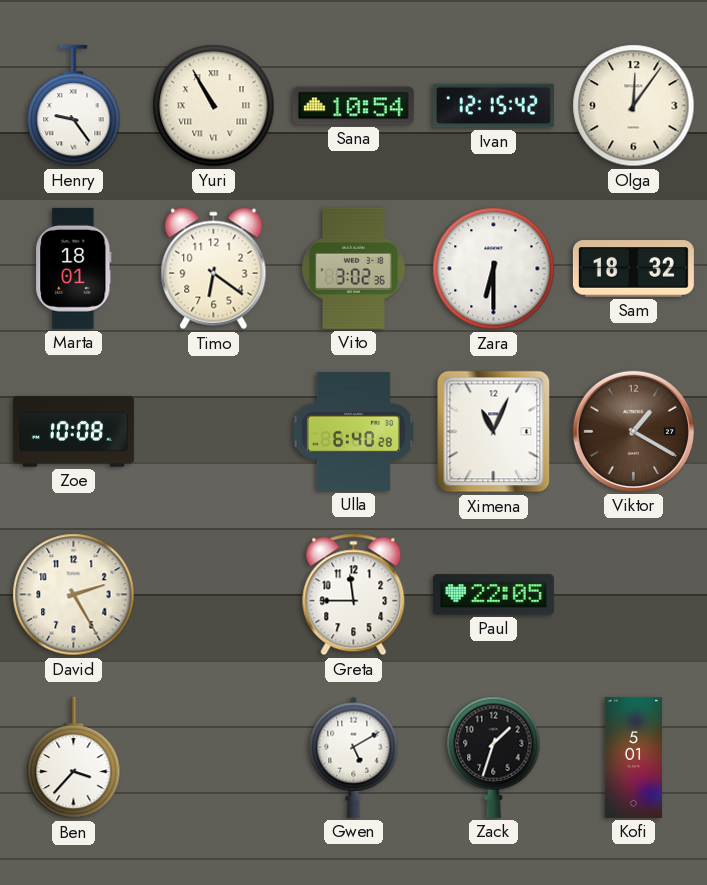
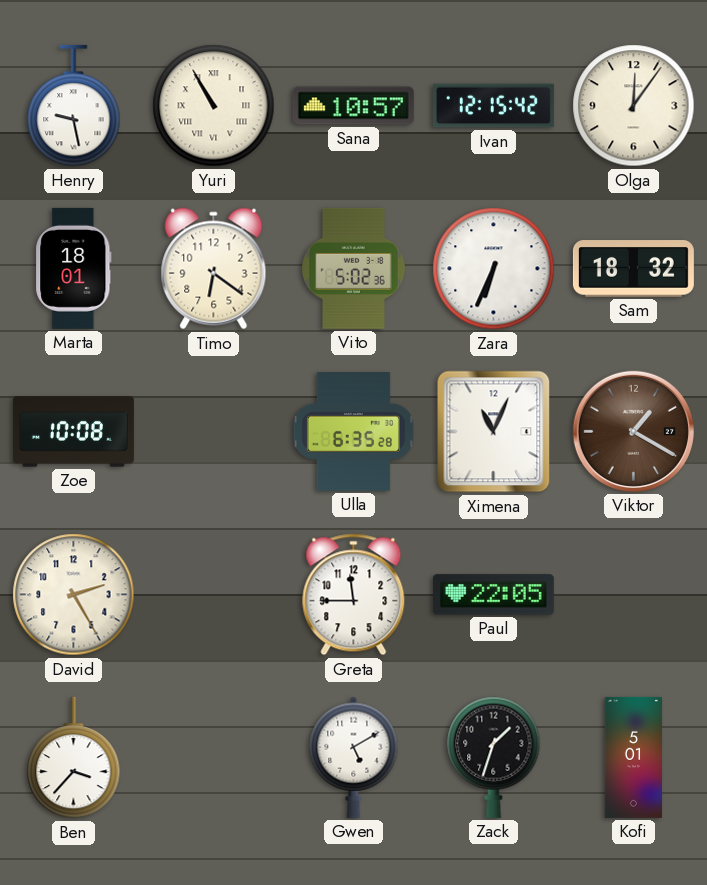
Henry: 9:24 -> 9:28 (74, 106)
Sana: 10:54 -> 10:57 (353, 106)
Vito: 3:02 -> 5:02 (354, 268)
Zara: 6:30 -> 6:34 (494, 269)
Ulla: 6:40 -> 6:35 (353, 432)
